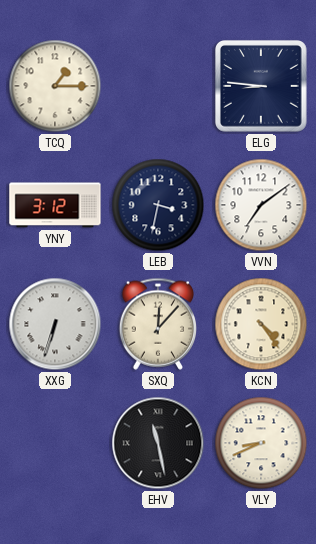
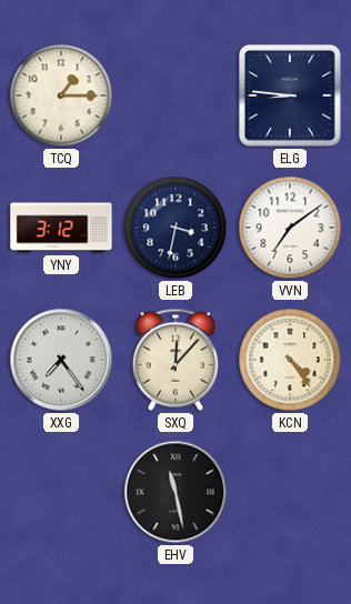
XXG: 6:33 -> 7:24 (61, 360)
VLY: 8:41 -> none (261, 443)
